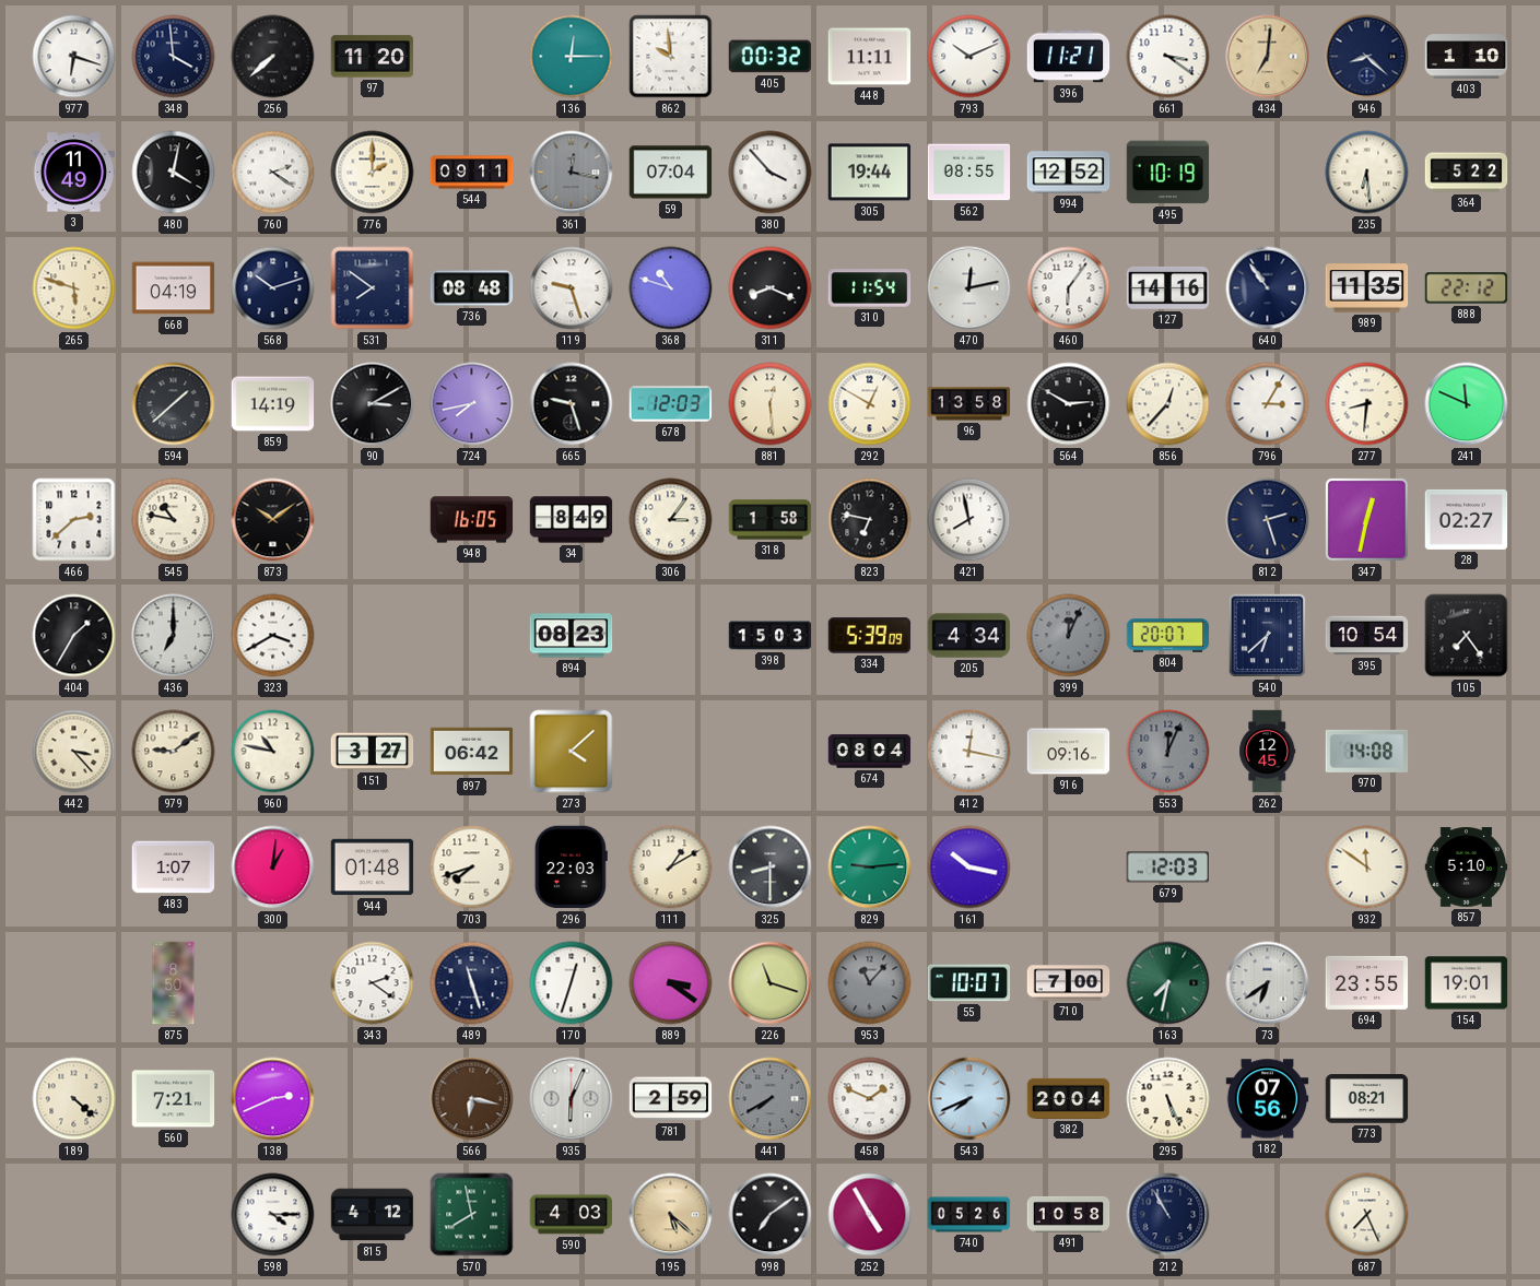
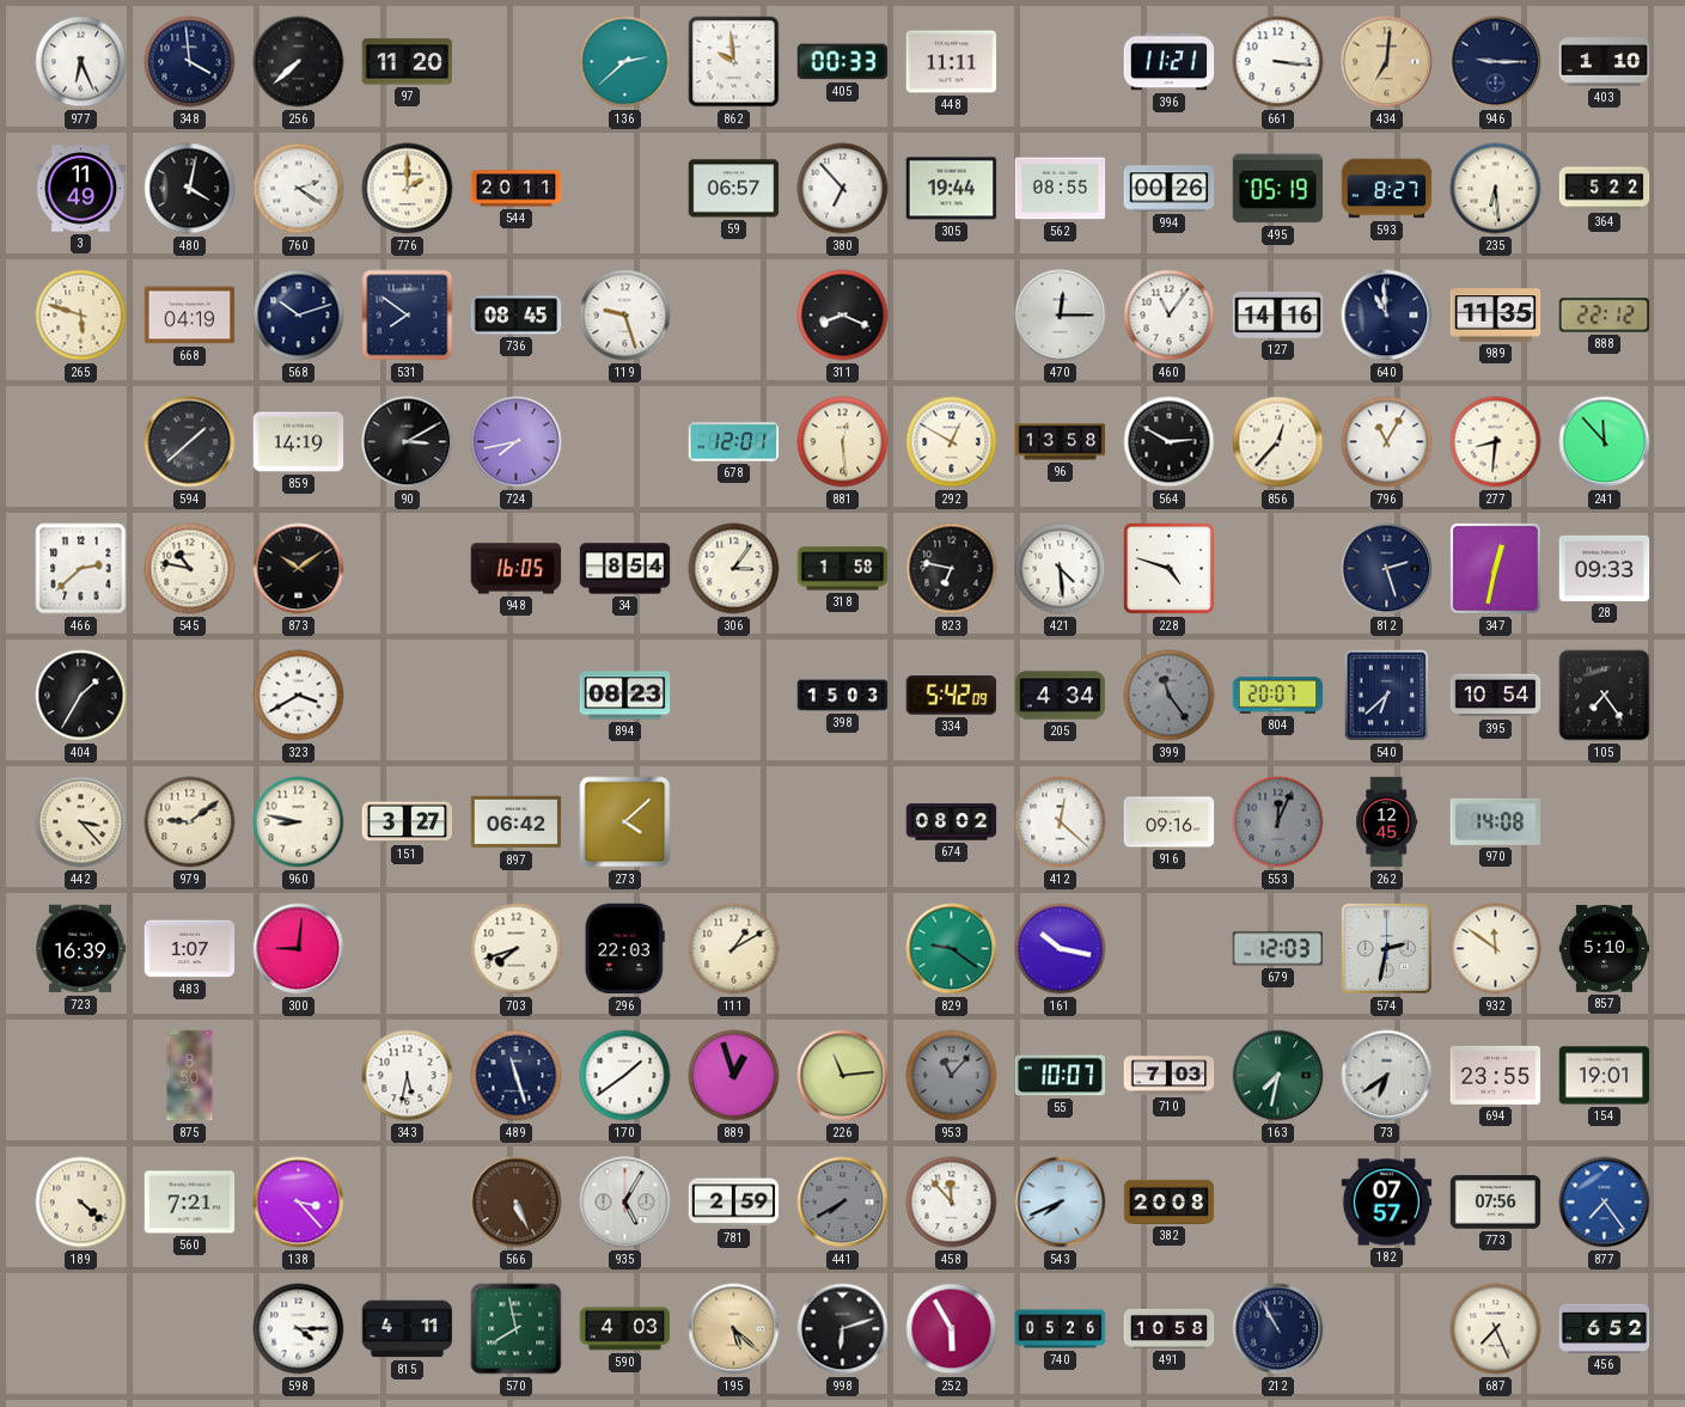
977: 6:18 -> 6:26 (81, 62)
136: 12:15 -> 2:38 (625, 62)
405: 00:32 -> 00:33 (843, 62)
793: 10:11 -> none (969, 57)
661: 3:21 -> 3:16 (1278, 62)
946: 8:22 -> 9:15 (1496, 62)
544: 09:11 -> 20:11 (517, 189)
361: 12:17 -> none (572, 173)
59: 07:04 -> 06:57 (734, 189)
380: 3:53 -> 6:53 (843, 189)
994: 12:52 -> 00:26 (1170, 189)
495: 10:19 -> 05:19 (1278, 189)
593: none -> 8:27 (1387, 189)
736: 08:48 -> 08:45 (517, 316)
368: 10:48 -> none (671, 288)
310: 11:54 -> none (870, 288)
470: 12:13 -> 12:15 (1061, 316)
460: 6:06 -> 11:06 (1170, 316)
640: 10:54 -> 10:59 (1387, 316)
665: 9:27 -> none (572, 404)
678: 12:03 -> 12:01 (734, 442)
796: 3:05 -> 11:05 (1387, 442)
241: 11:49 -> 11:53 (1605, 442)
34: 8:49 -> 8:54 (625, 569)
421: 7:58 -> 4:29 (1061, 569)
228: none -> 4:48 (1168, 568)
28: 02:27 -> 09:33 (1605, 568)
436: 7:00 -> none (174, 636)
334: 5:39 -> 5:42 (952, 696)
399: 12:04 -> 11:24 (1170, 696)
960: 10:47 -> 8:47 (299, 822)
674: 08:04 -> 08:02 (952, 822)
412: 12:17 -> 12:22 (1061, 822)
723: none -> 16:39 (80, 949)
300: 1:01 -> 9:01 (299, 949)
944: 01:48 -> none (373, 868)
325: 8:30 -> none (771, 868)
829: 9:14 -> 9:21 (952, 949)
574: none -> 2:32 (1386, 948)
343: 2:21 -> 5:32 (408, 1076)
170: 12:33 -> 1:39 (625, 1076)
889: 3:21 -> 12:57 (734, 1076)
226: 11:18 -> 11:14 (843, 1076)
710: 7:00 -> 7:03 (1170, 1076)
138: 2:41 -> 3:23 (299, 1203)
566: 6:17 -> 5:26 (517, 1203)
935: 6:04 -> 5:05 (625, 1203)
458: 1:49 -> 11:53 (952, 1203)
382: 20:04 -> 20:08 (1170, 1201)
295: 5:26 -> none (1168, 1099)
182: 07:56 -> 07:57 (1387, 1203)
773: 08:21 -> 07:56 (1496, 1203)
877: none -> 7:24 (1605, 1203)
815: 4:12 -> 4:11 (408, 1329)
998: 7:09 -> 6:12 (843, 1329)
252: 4:55 -> 5:55 (952, 1329)
456: none -> 6:52 (1605, 1328)
